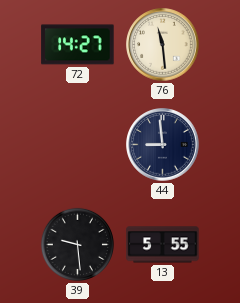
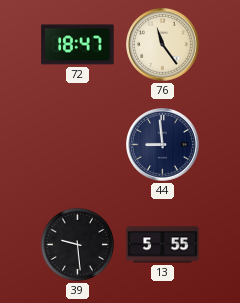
72: 14:27 -> 18:47 (78, 45)
76: 11:29 -> 11:24 (163, 45)
